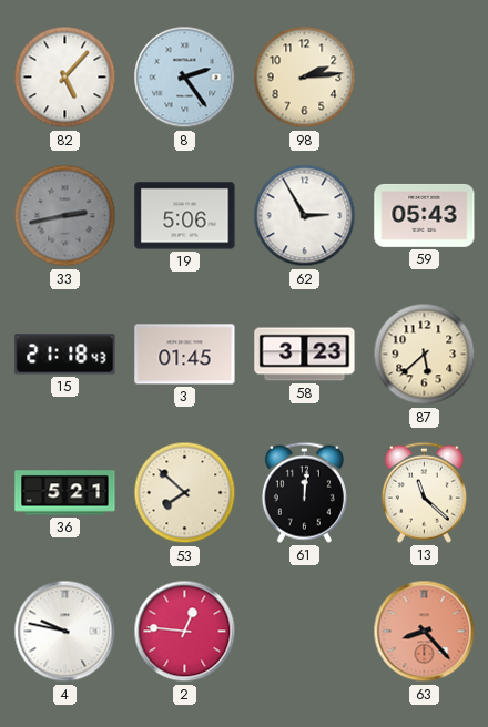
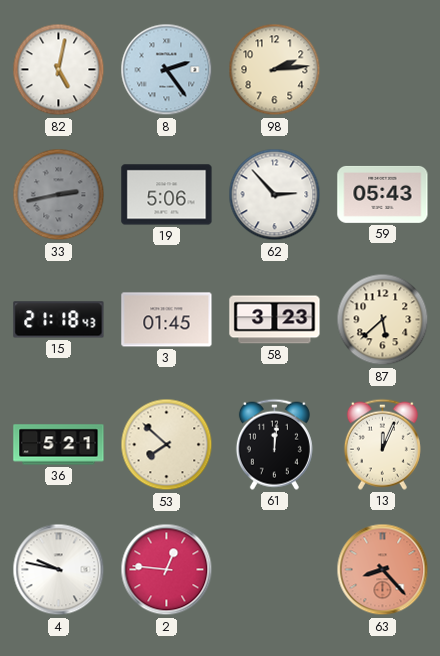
82: 5:07 -> 5:02 (59, 70)
62: 2:55 -> 2:53 (275, 195)
13: 11:22 -> 12:04 (382, 444)
